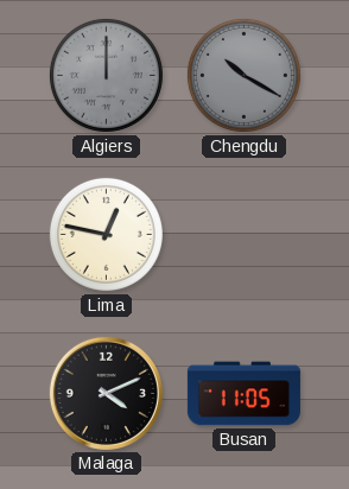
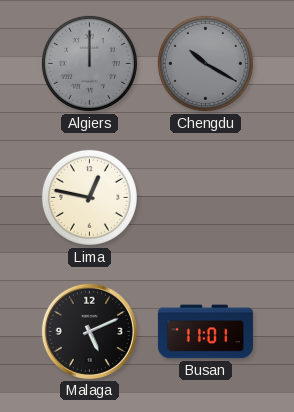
Malaga: 4:11 -> 5:11 (89, 331)
Busan: 11:05 -> 11:01 (205, 332)
